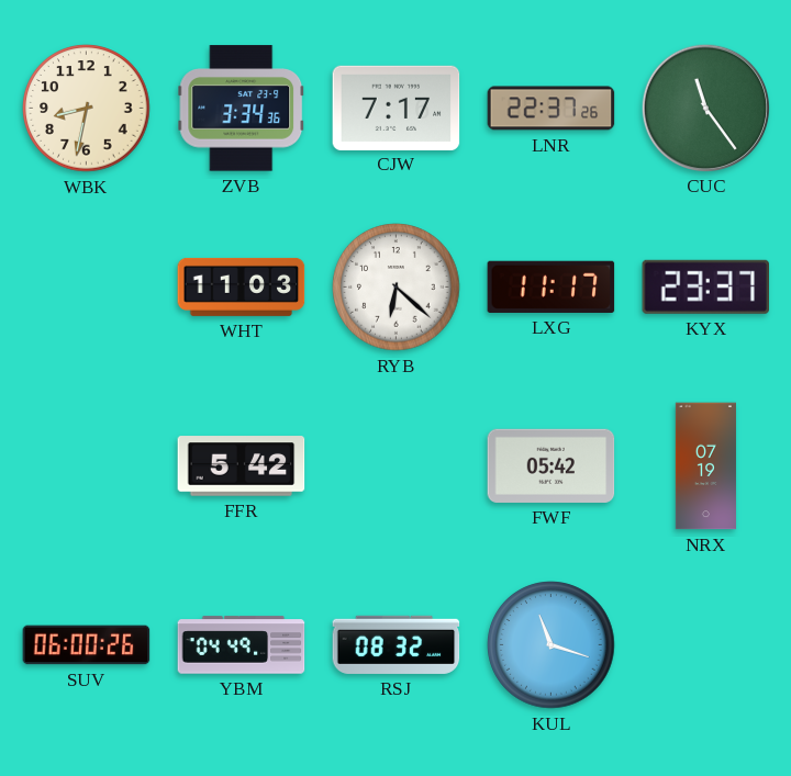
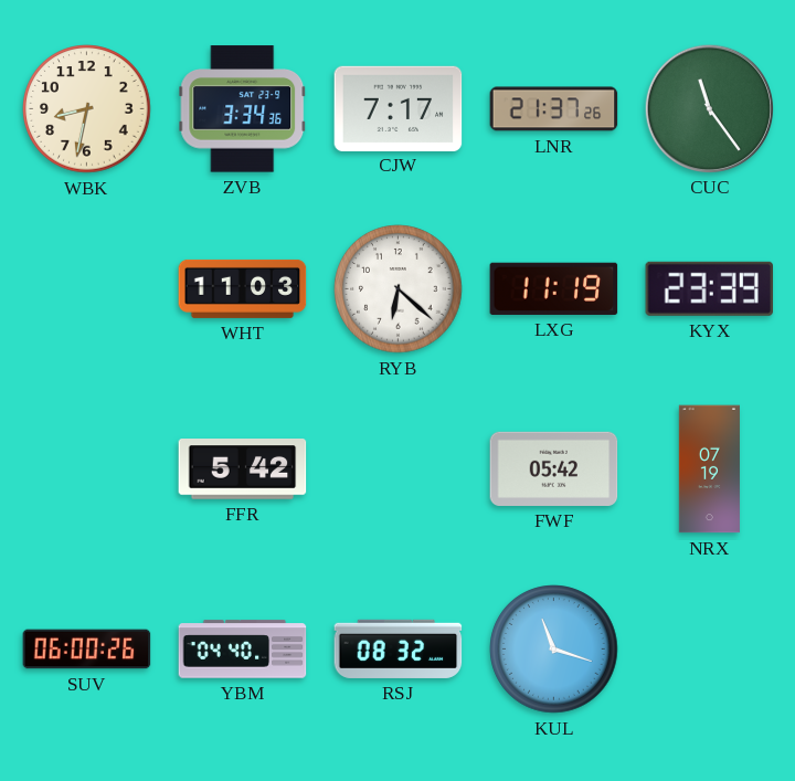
LNR: 22:37 -> 21:37 (554, 109)
LXG: 11:17 -> 11:19 (554, 288)
KYX: 23:37 -> 23:39 (710, 288)
YBM: 04:49 -> 04:40 (243, 650)
